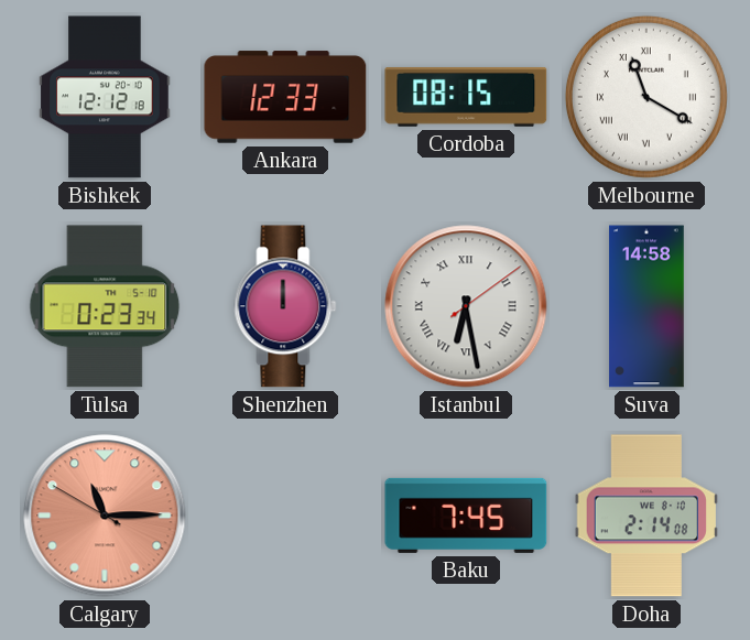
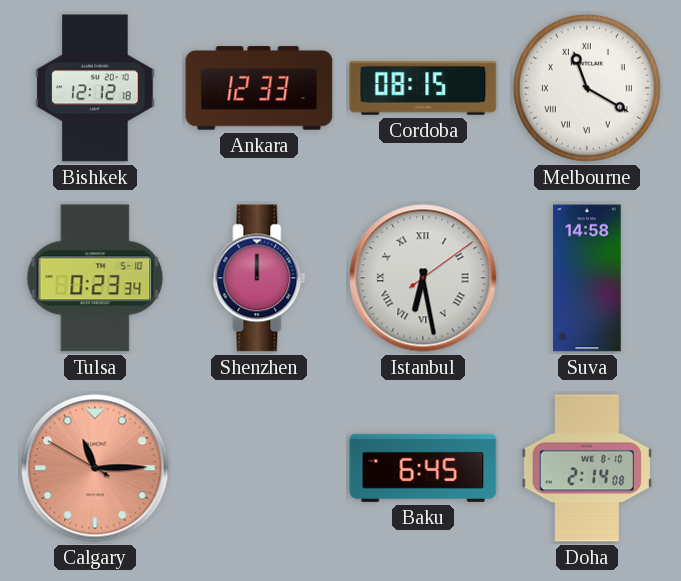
Baku: 7:45 -> 6:45 (423, 468)
